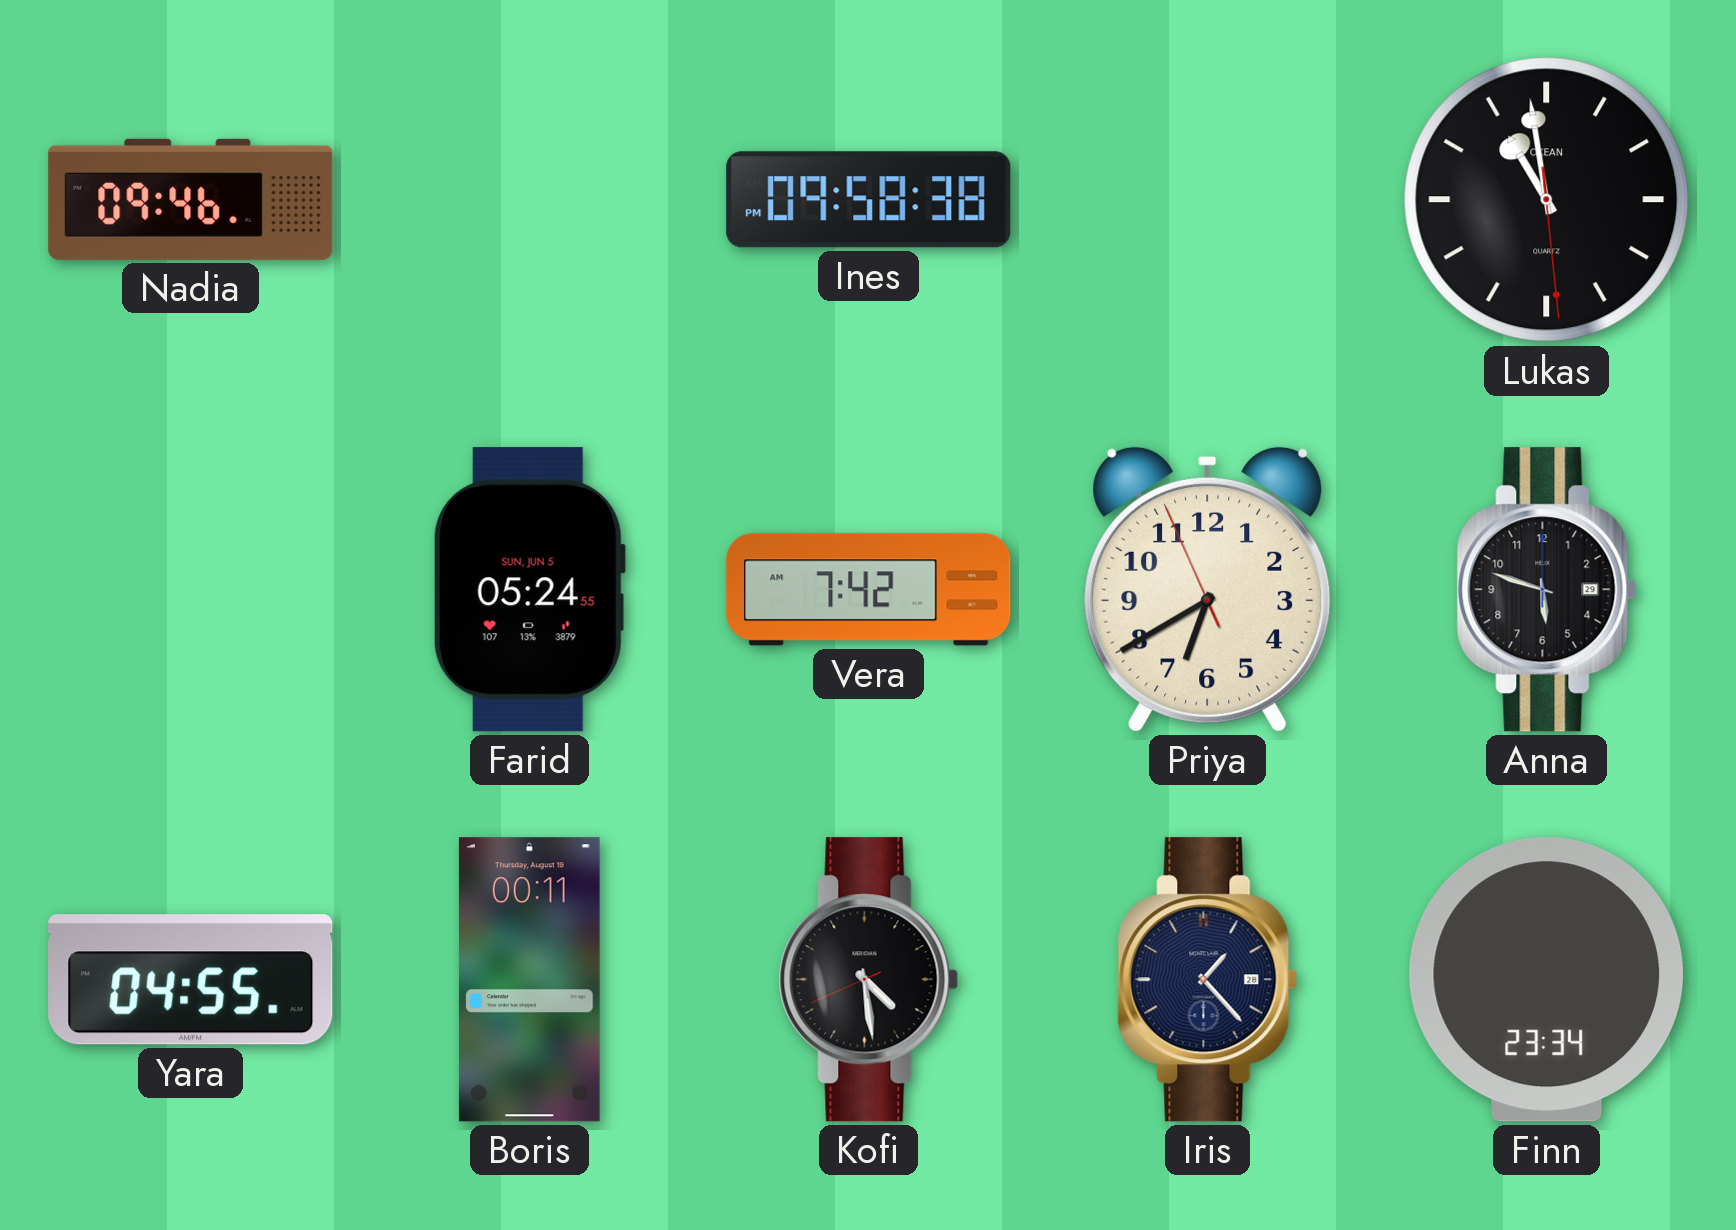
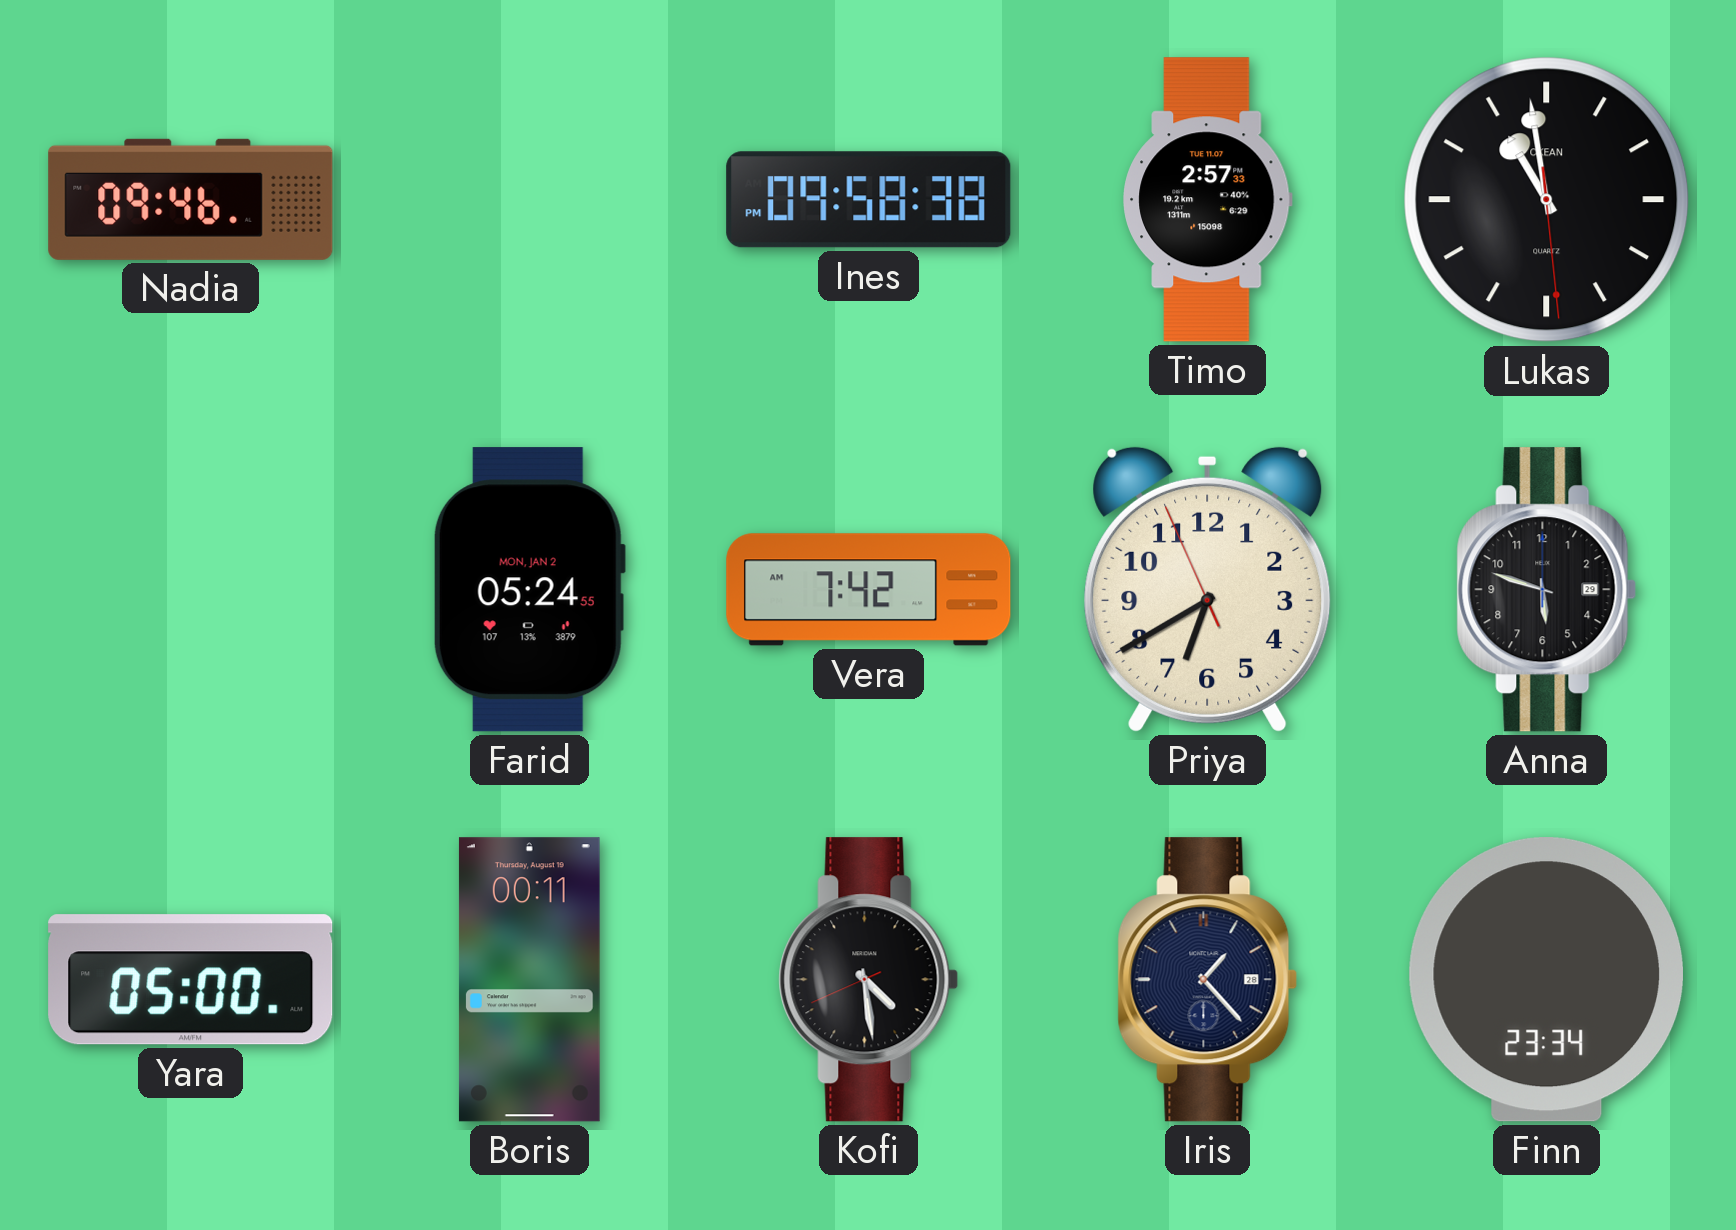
Timo: none -> 2:57 (1208, 200)
Farid date: SUN, JUN 5 -> MON, JAN 2 (529, 590)
Yara: 04:55 -> 05:00 (191, 980)
